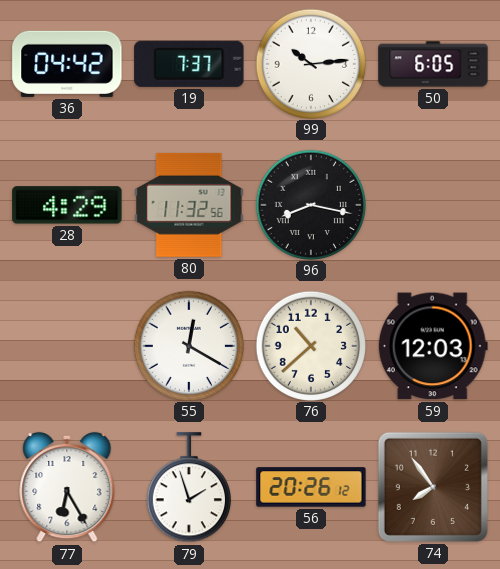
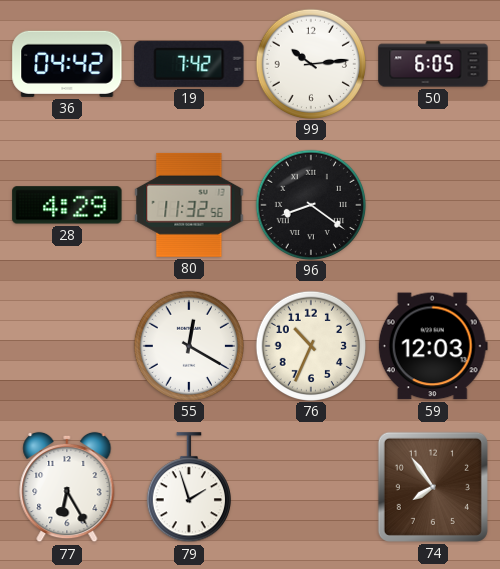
19: 7:37 -> 7:42 (189, 64)
96: 8:17 -> 8:21 (310, 204)
76: 10:38 -> 10:34 (310, 345)
56: 20:26 -> none (311, 487)
